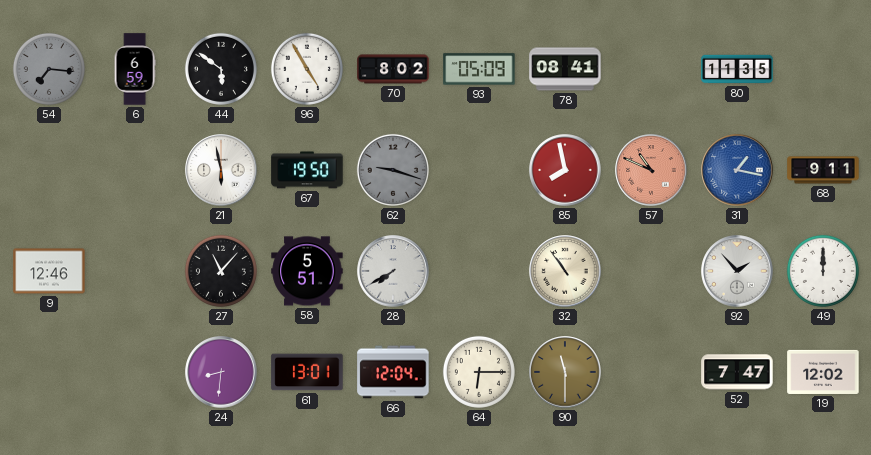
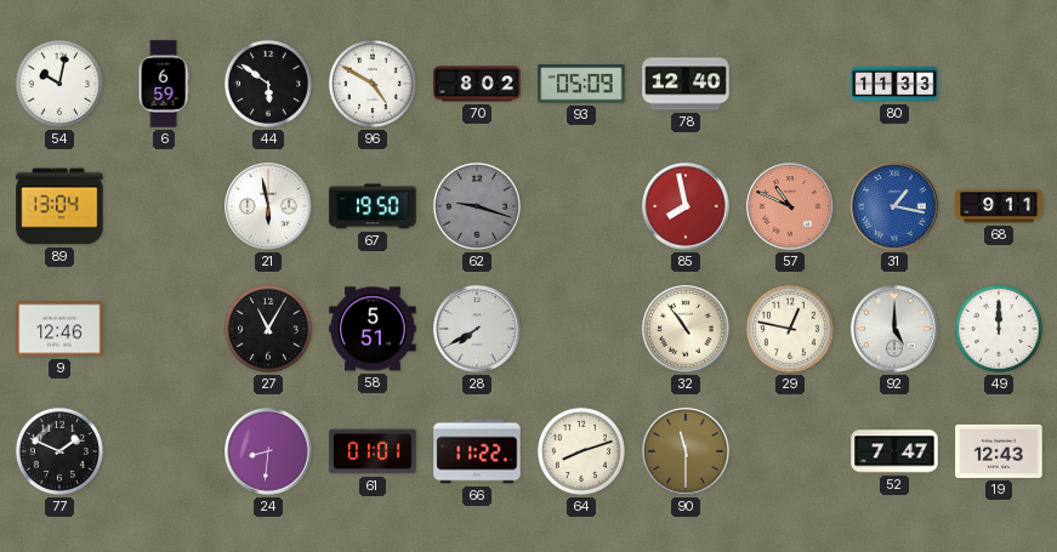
54: 7:16 -> 10:02 (59, 84)
54 dial: grey -> white (59, 84)
96: 4:55 -> 4:50 (373, 84)
78: 08:41 -> 12:40 (686, 84)
80: 11:35 -> 11:33 (894, 84)
89: none -> 13:04 (59, 206)
27: 11:07 -> 11:05 (268, 329)
29: none -> 12:47 (790, 329)
92: 1:53 -> 5:00 (894, 329)
77: none -> 1:49 (59, 451)
61: 13:01 -> 01:01 (373, 451)
66: 12:04 -> 11:22 (477, 451)
64: 6:15 -> 8:12 (581, 451)
19: 12:02 -> 12:43 (999, 451)
